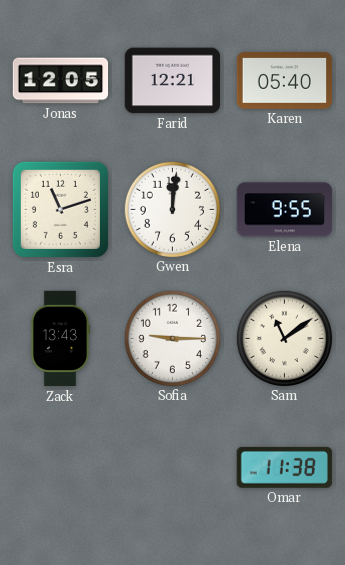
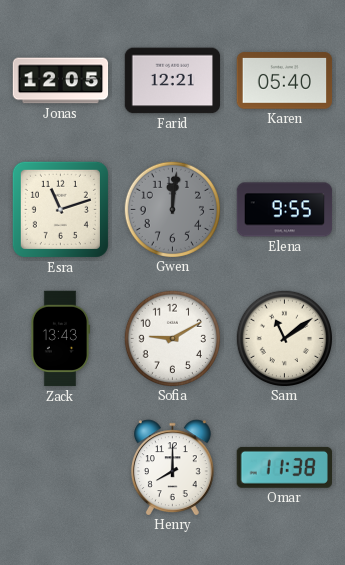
Gwen dial: white -> grey (172, 209)
Sofia: 9:15 -> 9:10 (172, 338)
Henry: none -> 8:00 (172, 467)
